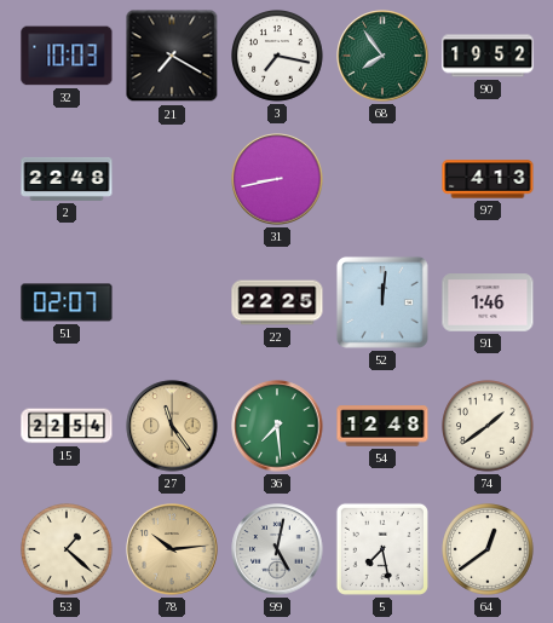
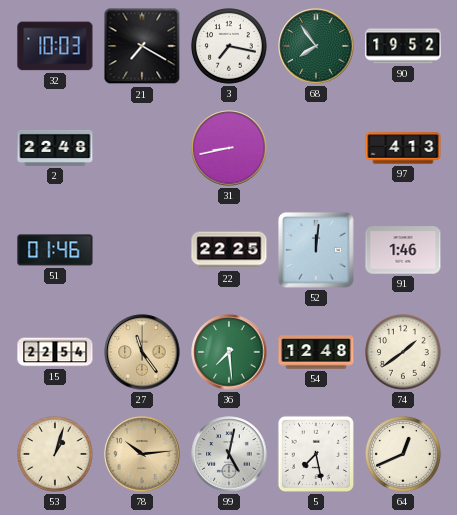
51: 02:07 -> 01:46 (55, 250)
53: 1:22 -> 1:03 (56, 455)
64: 12:39 -> 12:41 (404, 455)
